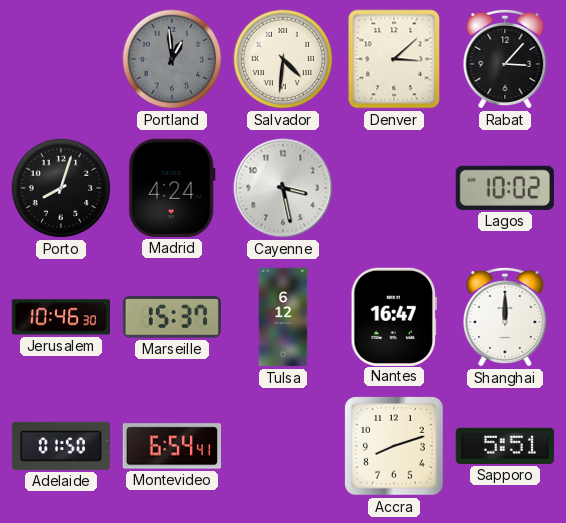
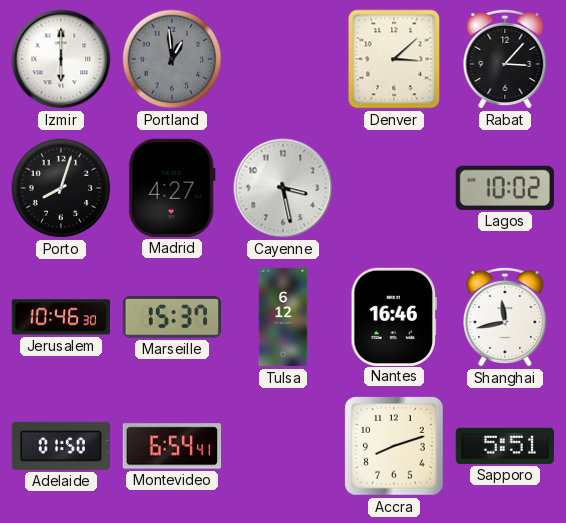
Izmir: none -> 6:00 (61, 59)
Salvador: 4:31 -> none (283, 59)
Madrid: 4:24 -> 4:27 (172, 188)
Nantes: 16:47 -> 16:46 (393, 316)
Shanghai: 12:00 -> 11:43 (505, 317)
